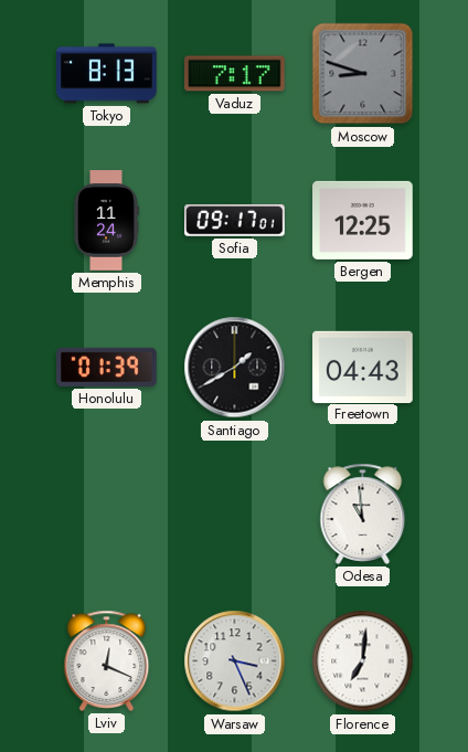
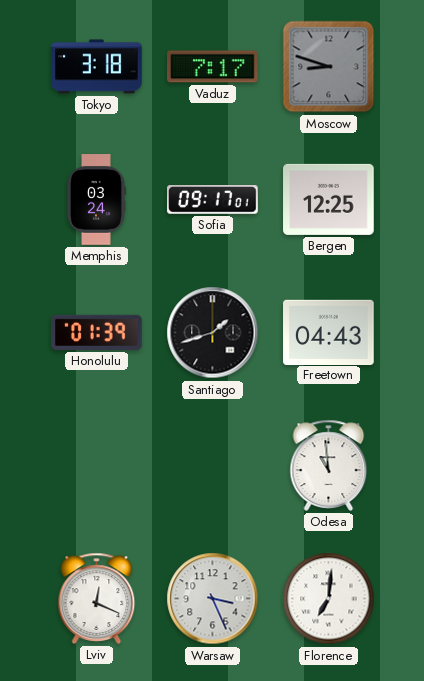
Tokyo: 8:13 -> 3:18 (97, 67)
Memphis: 11:24 -> 03:24 (97, 200)
Santiago: 1:40 -> 1:42 (213, 333)
